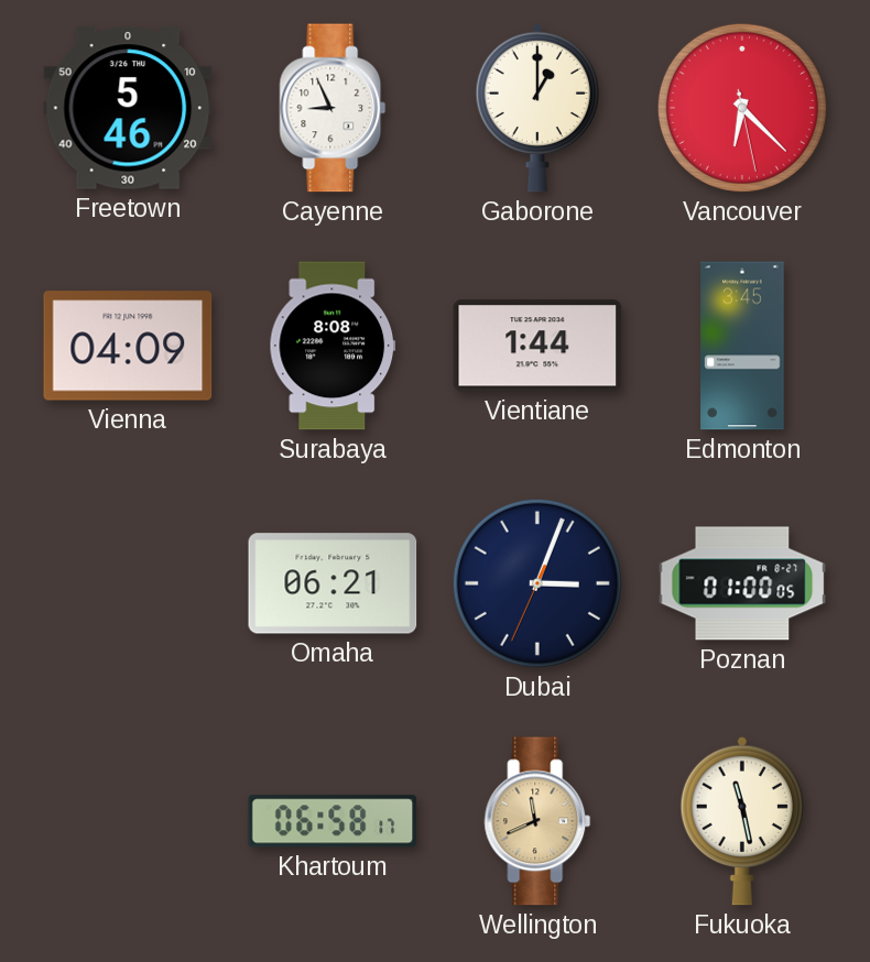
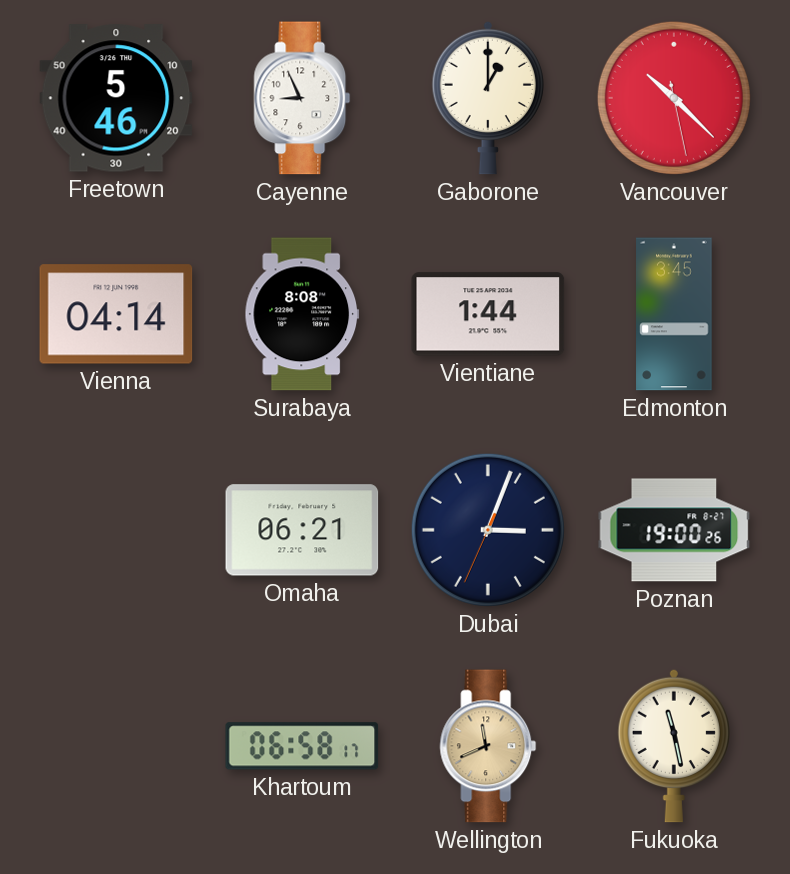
Vancouver: 6:22 -> 10:22 (674, 98)
Vienna: 04:09 -> 04:14 (116, 314)
Poznan: 01:00 -> 19:00 (674, 530)
